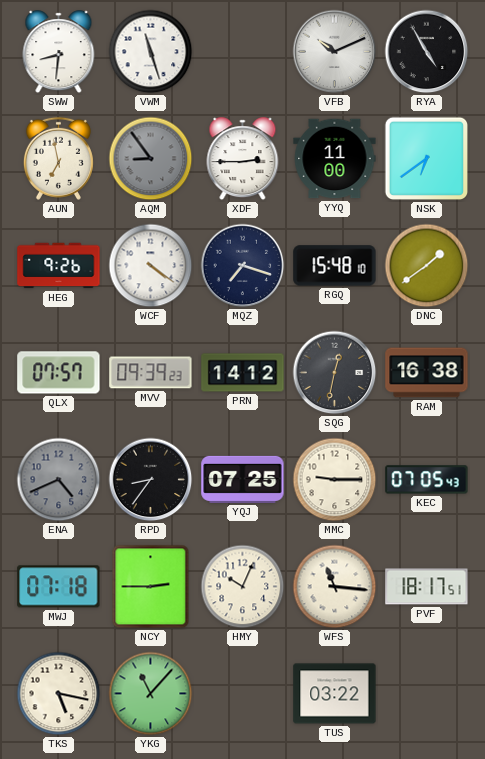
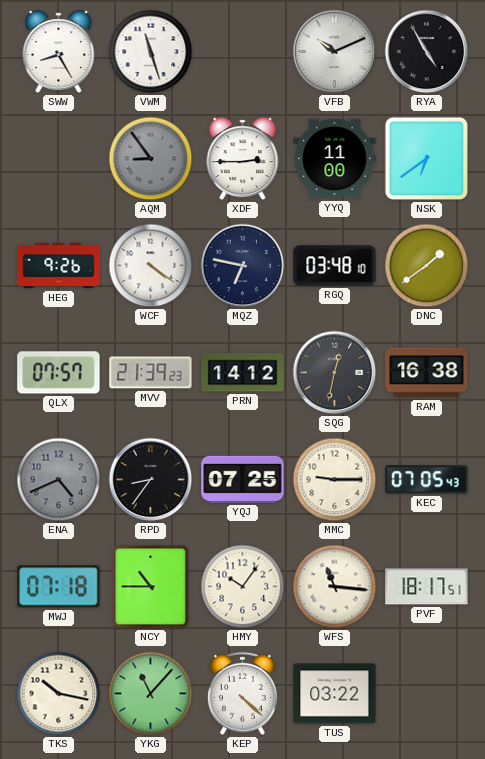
SWW: 8:31 -> 8:25 (59, 52)
AUN: 6:58 -> none (58, 158)
MQZ: 7:18 -> 6:47 (243, 266)
RGQ: 15:48 -> 03:48 (335, 266)
MVV: 09:39 -> 21:39 (151, 373)
NCY: 2:45 -> 10:45 (151, 587)
HMY: 10:04 -> 10:06 (243, 587)
TKS: 5:17 -> 10:17 (59, 694)
KEP: none -> 4:22 (242, 693)
